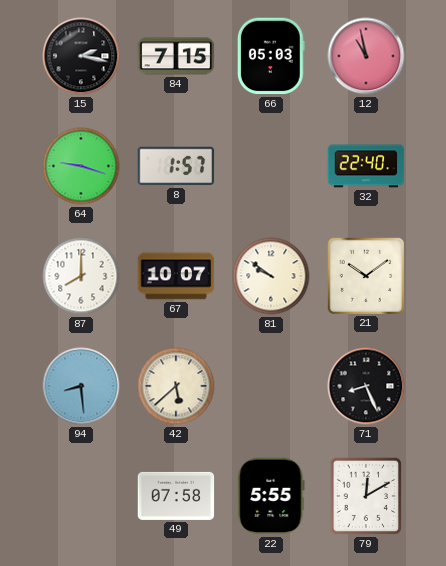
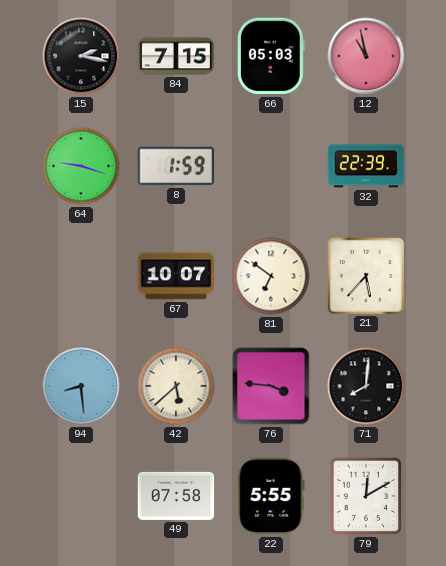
8: 1:57 -> 1:59 (176, 166)
32: 22:40 -> 22:39 (366, 166)
87: 8:00 -> none (81, 276)
81: 9:51 -> 6:51 (271, 276)
21: 10:09 -> 5:37 (365, 275)
76: none -> 3:46 (271, 386)
71: 8:26 -> 8:01 (366, 386)
